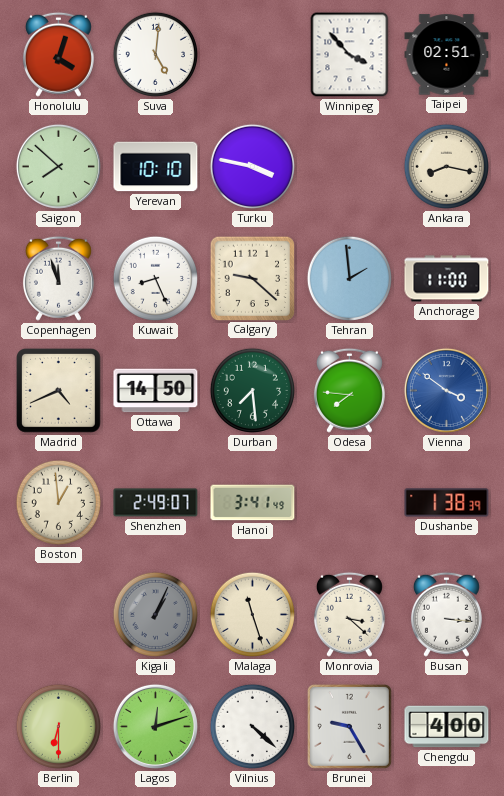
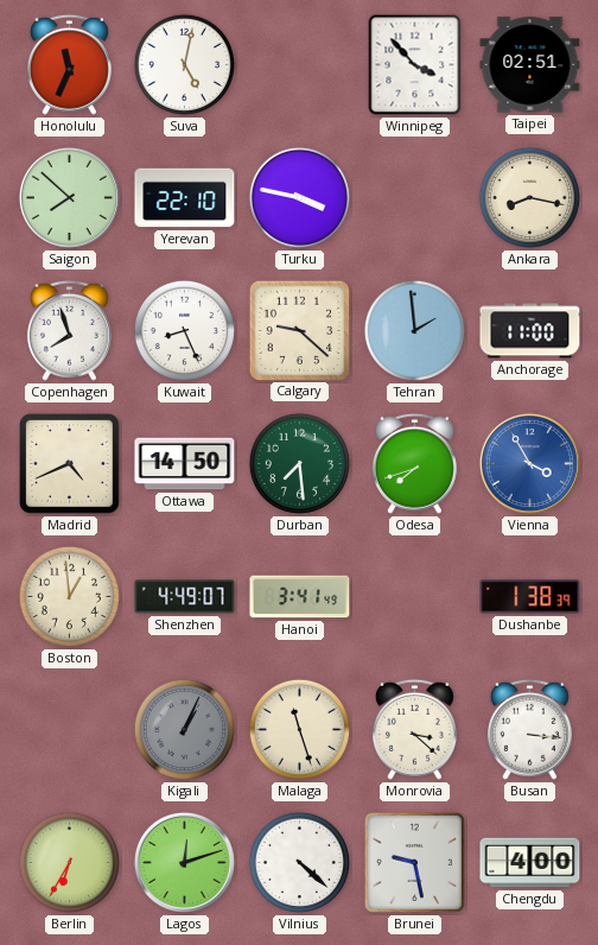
Honolulu: 4:03 -> 11:34 (69, 64)
Suva: 5:01 -> 5:02 (184, 64)
Yerevan: 10:10 -> 22:10 (185, 198)
Copenhagen: 11:57 -> 7:57 (69, 330)
Odesa: 7:46 -> 7:42 (414, 463)
Vienna: 3:51 -> 3:55 (529, 463)
Shenzhen: 2:49 -> 4:49 (185, 597)
Berlin: 6:30 -> 6:35 (69, 862)
Brunei: 9:25 -> 9:28 (414, 862)
